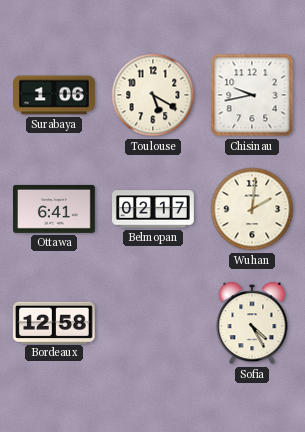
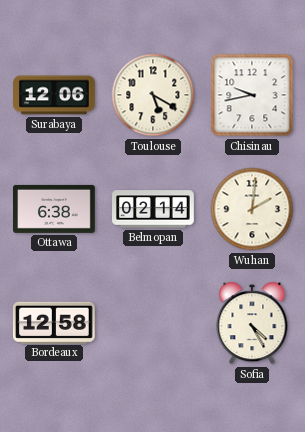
Surabaya: 1:06 -> 12:06 (55, 95)
Ottawa: 6:41 -> 6:38 (55, 209)
Belmopan: 02:17 -> 02:14 (153, 209)
